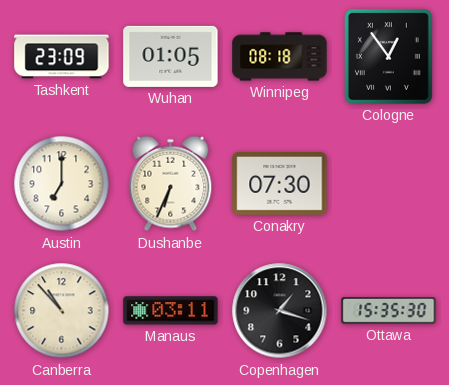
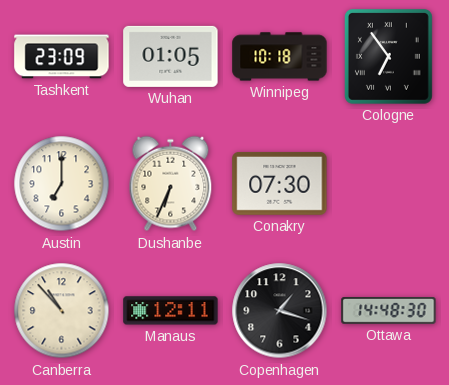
Winnipeg: 08:18 -> 10:18 (280, 57)
Cologne: 12:54 -> 6:54 (388, 56)
Manaus: 03:11 -> 12:11 (171, 311)
Ottawa: 15:35 -> 14:48 (389, 311)
